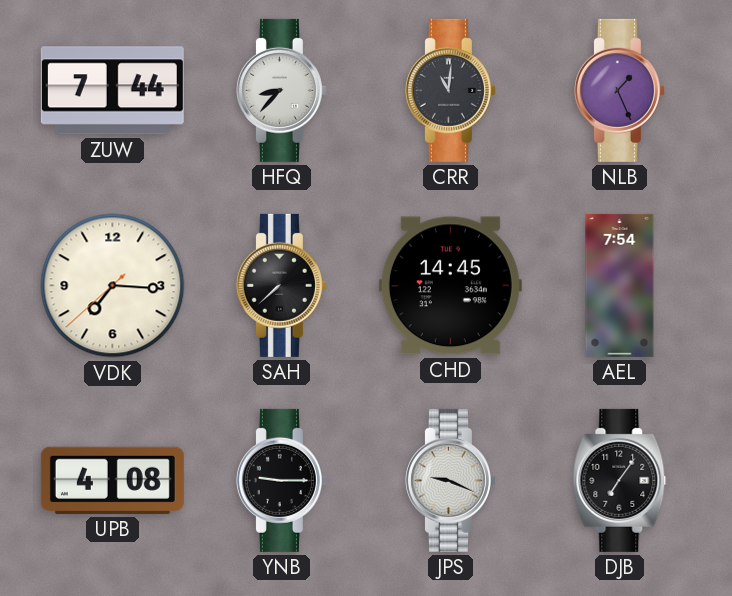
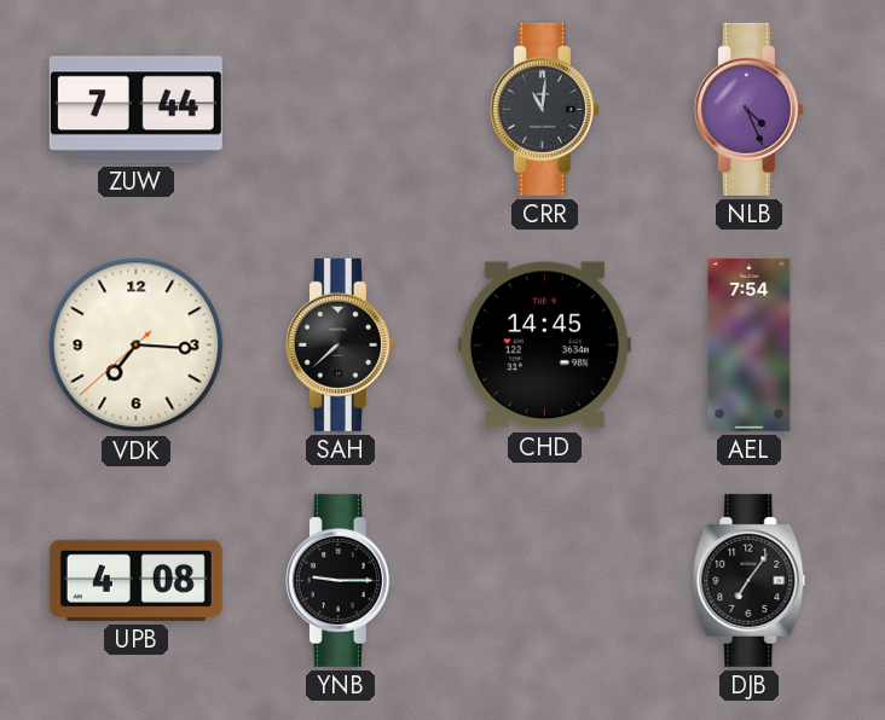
HFQ: 8:37 -> none (281, 90)
NLB: 1:26 -> 4:26 (748, 109)
JPS: 9:19 -> none (450, 480)
